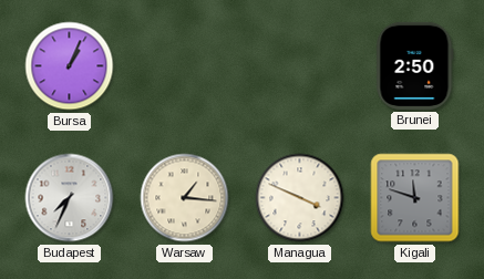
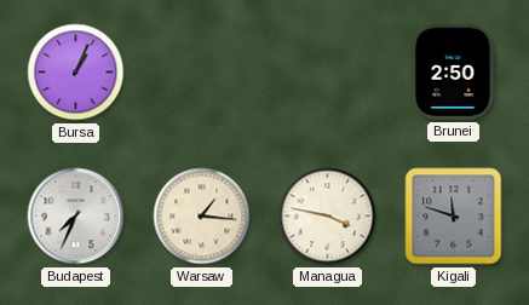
Managua: 3:49 -> 3:47 (328, 217)
